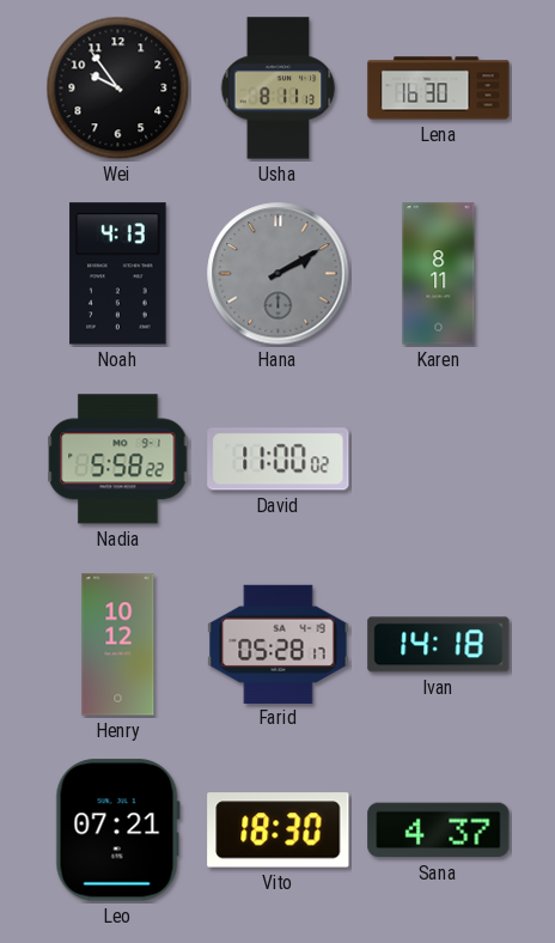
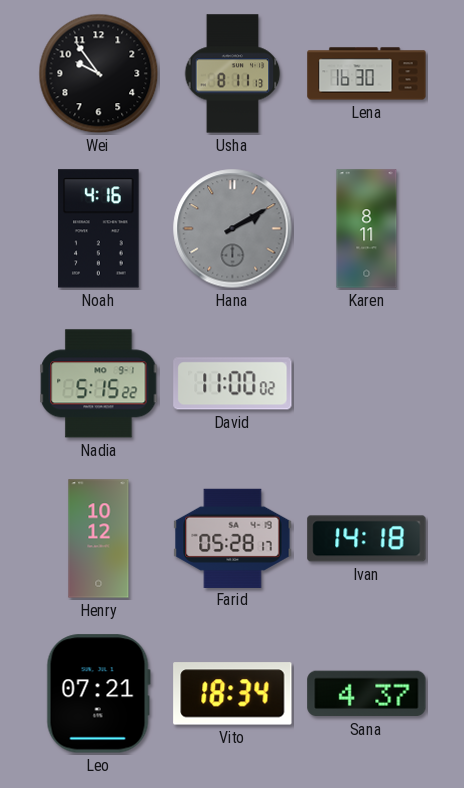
Noah: 4:13 -> 4:16 (99, 229)
Nadia: 5:58 -> 5:15 (99, 384)
Vito: 18:30 -> 18:34 (233, 694)
